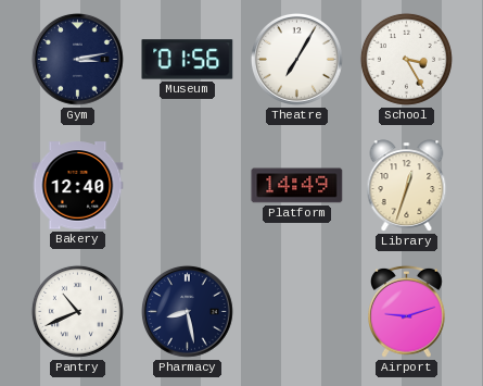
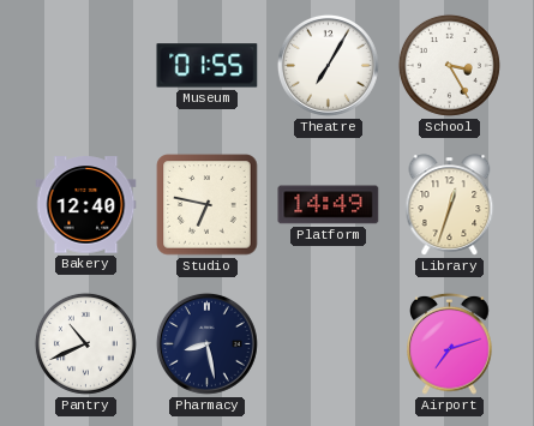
Gym: 3:13 -> none (78, 60)
Museum: 01:56 -> 01:55 (208, 66)
Studio: none -> 6:47 (208, 205)
Airport: 9:12 -> 7:12 (450, 343)
